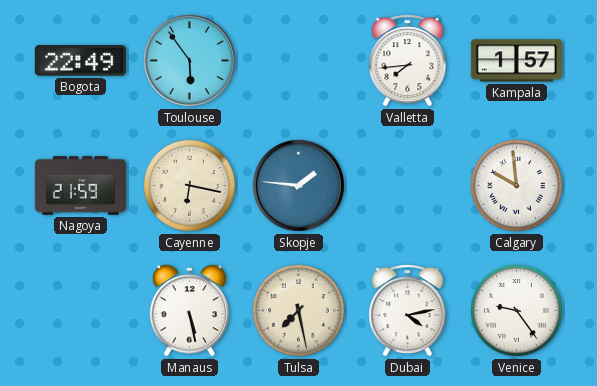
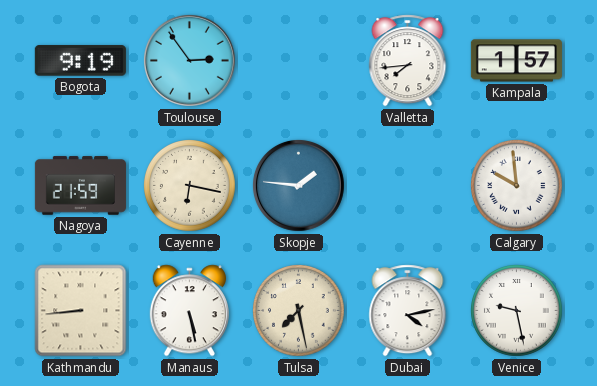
Bogota: 22:49 -> 9:19 (80, 61)
Toulouse: 5:54 -> 2:54 (189, 60)
Kathmandu: none -> 8:44 (81, 311)
Venice: 9:24 -> 9:28 (517, 311)
